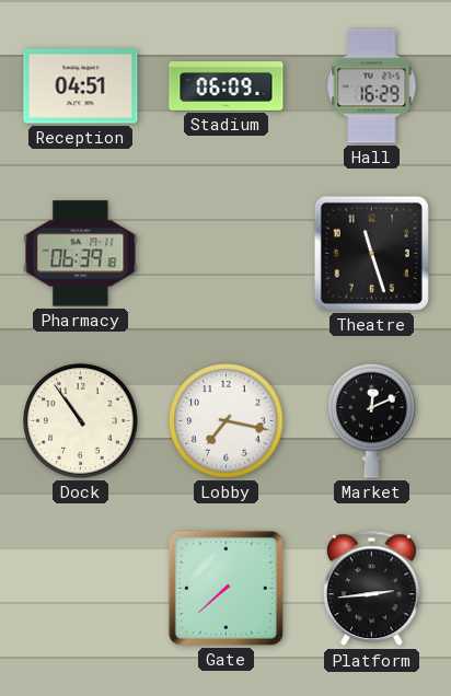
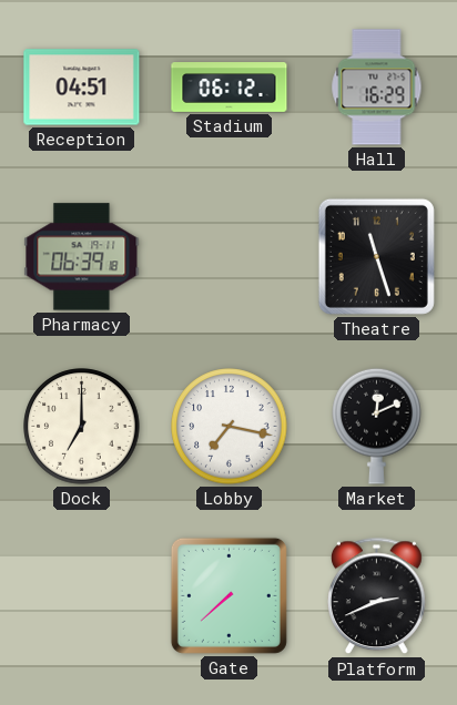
Stadium: 06:09 -> 06:12 (230, 88)
Dock: 10:54 -> 7:00 (82, 427)
Platform: 2:44 -> 2:41 (377, 596)
